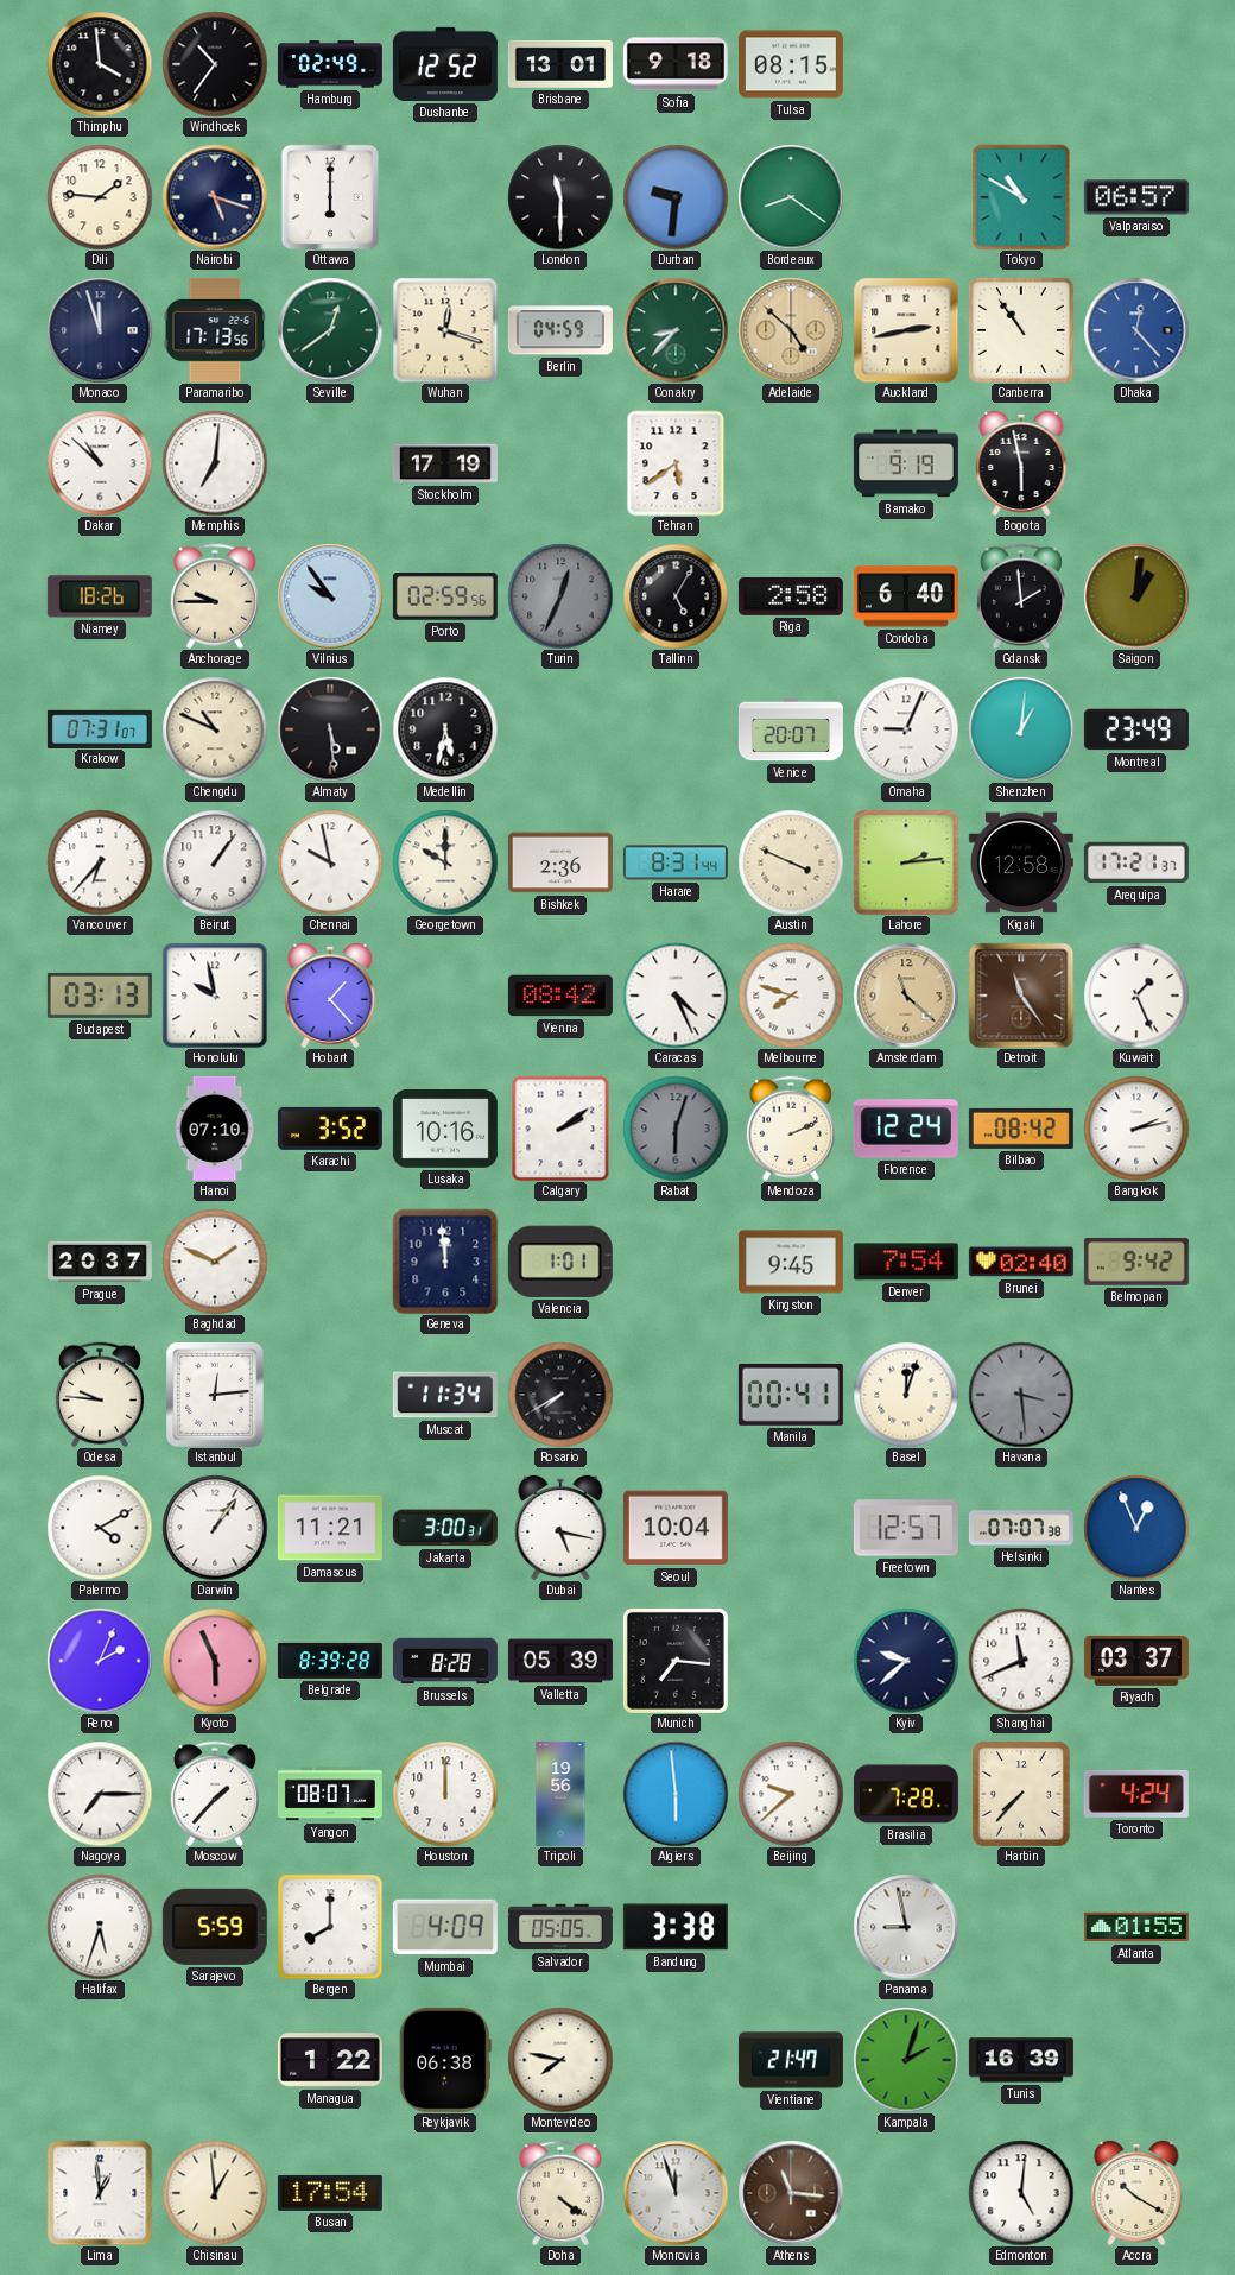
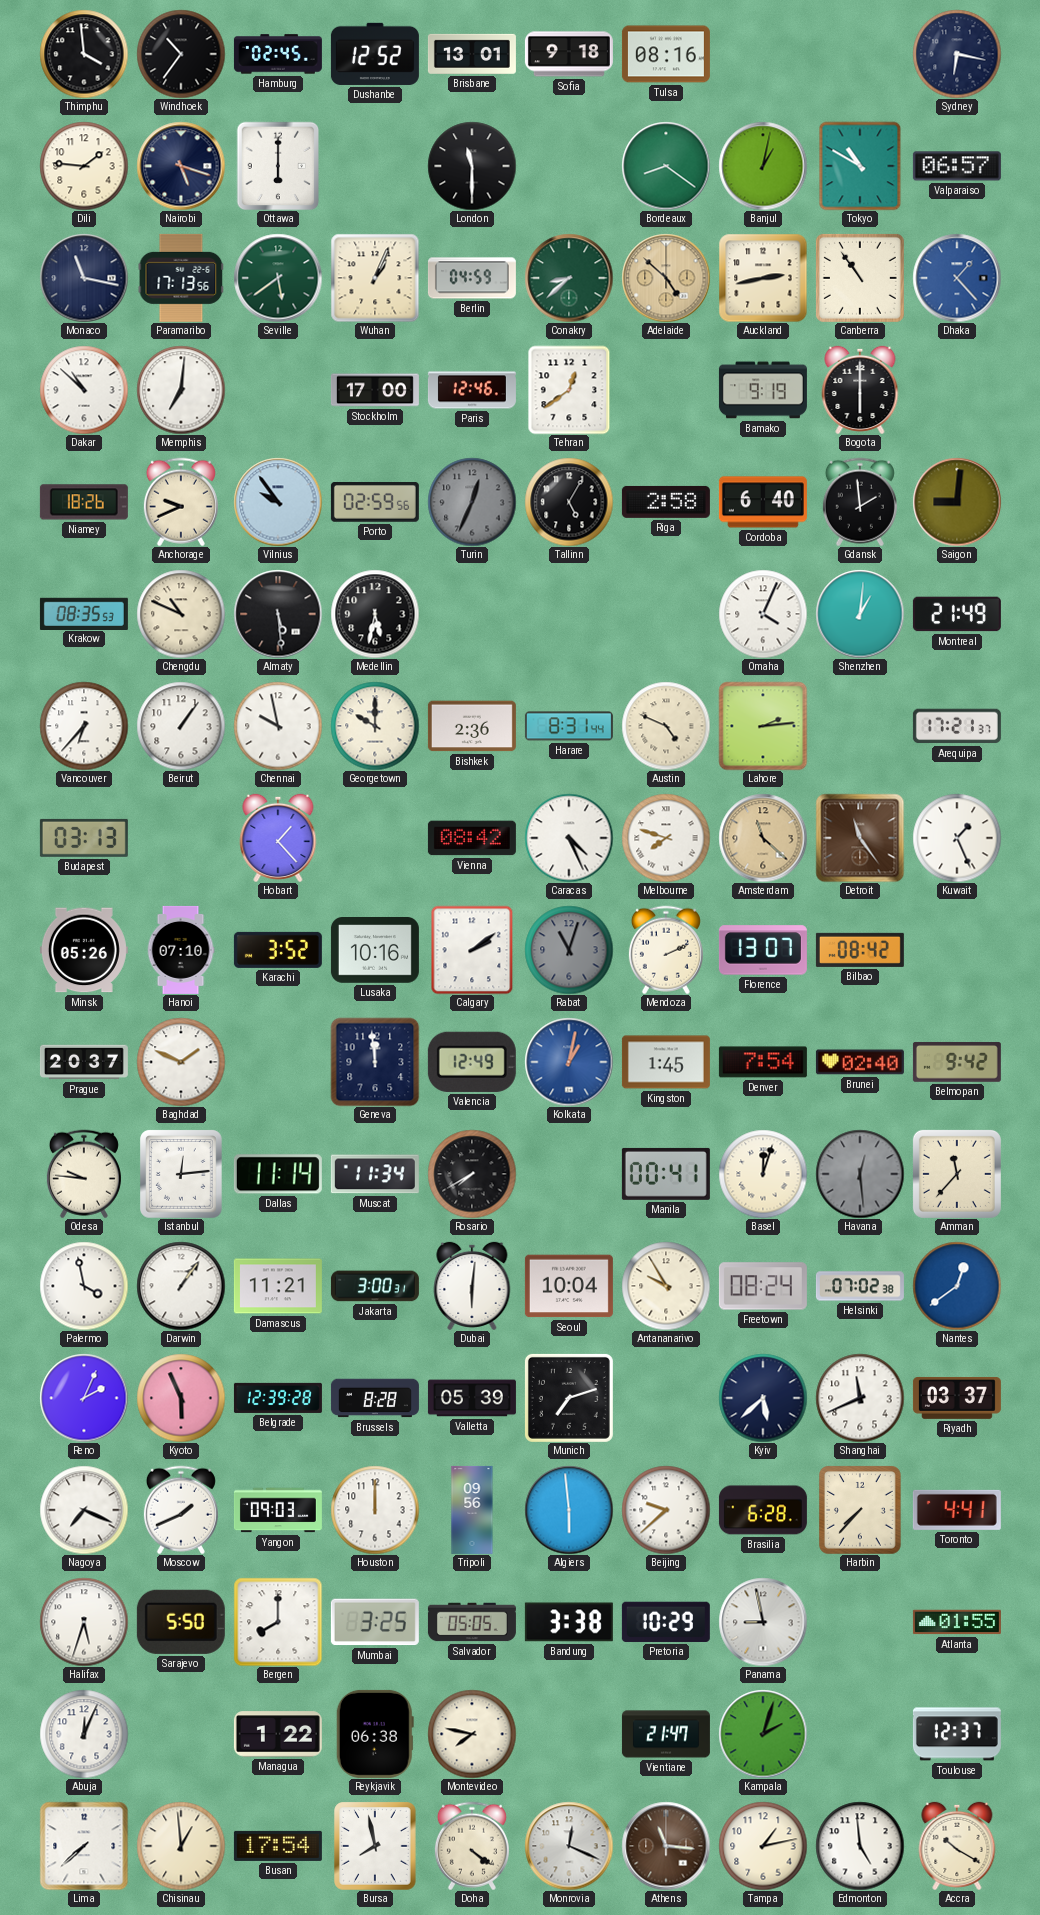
Hamburg: 02:49 -> 02:45 (278, 54)
Tulsa: 08:15 -> 08:16 (666, 54)
Sydney: none -> 6:17 (957, 54)
Durban: 9:31 -> none (676, 197)
Banjul: none -> 1:02 (763, 166)
Monaco: 11:57 -> 11:17 (84, 278)
Seville: 12:39 -> 5:39 (278, 278)
Wuhan: 12:18 -> 1:04 (375, 278)
Conakry: 8:37 -> 8:38 (569, 278)
Dhaka: 12:23 -> 1:23 (957, 278)
Stockholm: 17:19 -> 17:00 (375, 390)
Paris: none -> 12:46 (472, 390)
Tehran: 5:39 -> 12:39 (569, 390)
Bogota: 5:58 -> 6:00 (860, 390)
Anchorage: 9:45 -> 9:41 (181, 502)
Saigon: 1:01 -> 9:01 (957, 502)
Krakow: 07:31 -> 08:35 (84, 613)
Venice: 20:07 -> none (791, 729)
Omaha: 9:04 -> 4:04 (763, 614)
Montreal: 23:49 -> 21:49 (957, 614)
Austin: 3:49 -> 4:49 (666, 726)
Kigali: 12:58 -> none (1021, 862)
Honolulu: 9:58 -> none (215, 996)
Minsk: none -> 05:26 (84, 950)
Rabat: 6:03 -> 11:03 (569, 950)
Florence: 12:24 -> 13:07 (763, 950)
Bangkok: 2:13 -> none (1136, 1129)
Valencia: 1:01 -> 12:49 (472, 1062)
Kolkata: none -> 1:02 (569, 1062)
Kingston: 9:45 -> 1:45 (666, 1062)
Dallas: none -> 11:14 (278, 1174)
Havana: 3:29 -> 12:29 (860, 1174)
Amman: none -> 11:37 (957, 1174)
Palermo: 4:10 -> 3:58 (84, 1286)
Dubai: 5:17 -> 6:01 (472, 1286)
Antananarivo: none -> 9:55 (666, 1286)
Freetown: 12:57 -> 08:24 (763, 1286)
Helsinki: 07:07 -> 07:02 (860, 1286)
Nantes: 12:56 -> 12:39 (957, 1286)
Belgrade: 8:39 -> 12:39 (278, 1398)
Munich: 7:16 -> 7:12 (569, 1398)
Kyiv: 9:38 -> 5:38 (763, 1398)
Nagoya: 7:15 -> 7:19 (84, 1510)
Moscow: 1:37 -> 1:41 (181, 1510)
Yangon: 08:07 -> 09:03 (278, 1510)
Tripoli: 19:56 -> 09:56 (472, 1510)
Brasilia: 7:28 -> 6:28 (763, 1510)
Toronto: 4:24 -> 4:41 (957, 1510)
Sarajevo: 5:59 -> 5:50 (181, 1622)
Mumbai: 4:09 -> 3:25 (375, 1622)
Pretoria: none -> 10:29 (666, 1622)
Abuja: none -> 12:04 (84, 1734)
Tunis: 16:39 -> none (1021, 2060)
Toulouse: none -> 12:37 (957, 1734)
Lima: 12:59 -> 7:38 (84, 1846)
Bursa: none -> 7:58 (376, 1846)
Monrovia: 11:57 -> 12:19 (569, 1846)
Tampa: none -> 1:13 (763, 1846)
Edmonton: 5:01 -> 4:59 (860, 1846)
